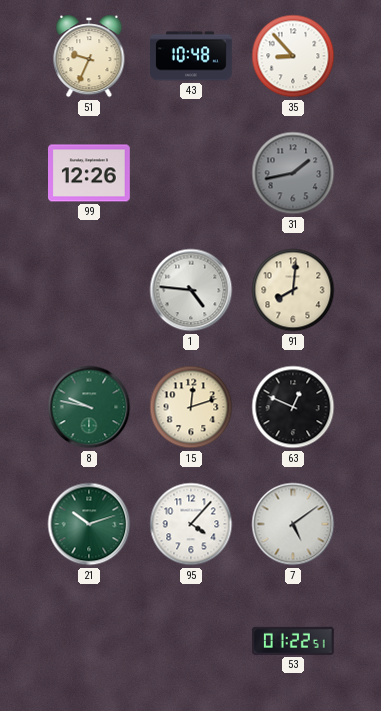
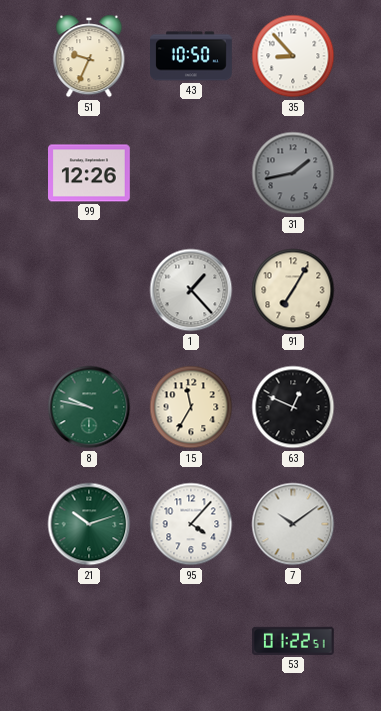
43: 10:48 -> 10:50 (192, 56)
1: 4:46 -> 1:23 (191, 290)
91: 8:01 -> 7:05 (293, 290)
15: 12:12 -> 11:35 (191, 407)
7: 5:09 -> 10:09 (293, 524)
